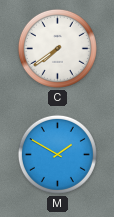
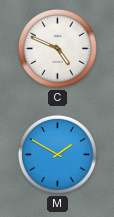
C: 7:39 -> 4:49 (57, 48)
